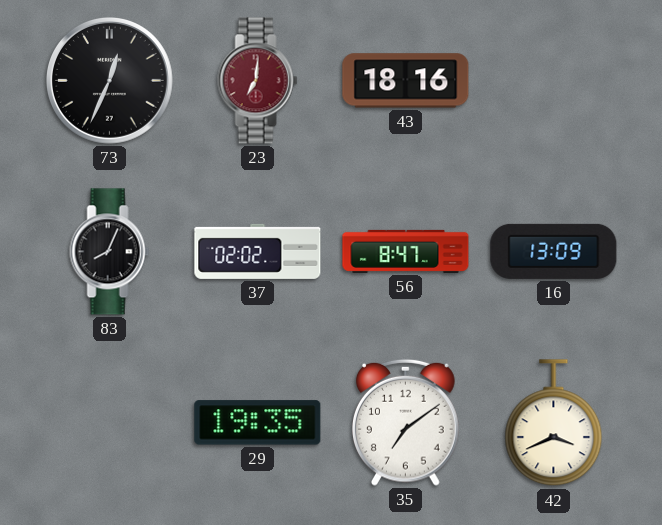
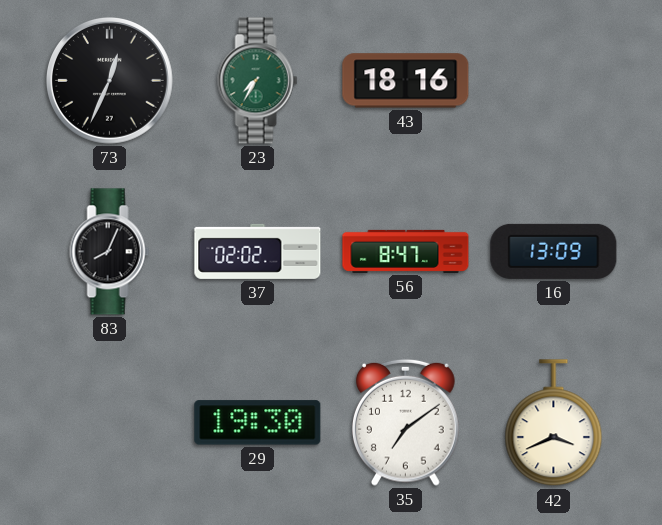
23: 7:01 -> 7:35 (258, 81)
23 dial: burgundy -> green (258, 81)
29: 19:35 -> 19:30 (258, 423)
